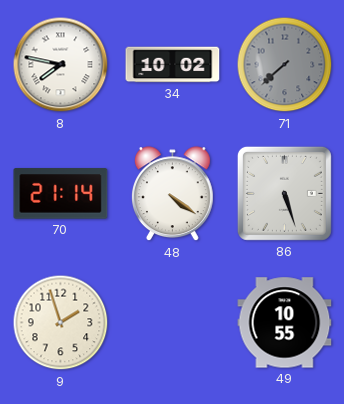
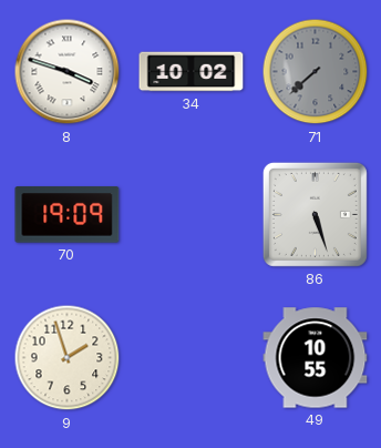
8: 7:47 -> 3:48 (68, 72)
70: 21:14 -> 19:09 (68, 215)
48: 4:21 -> none (172, 194)
